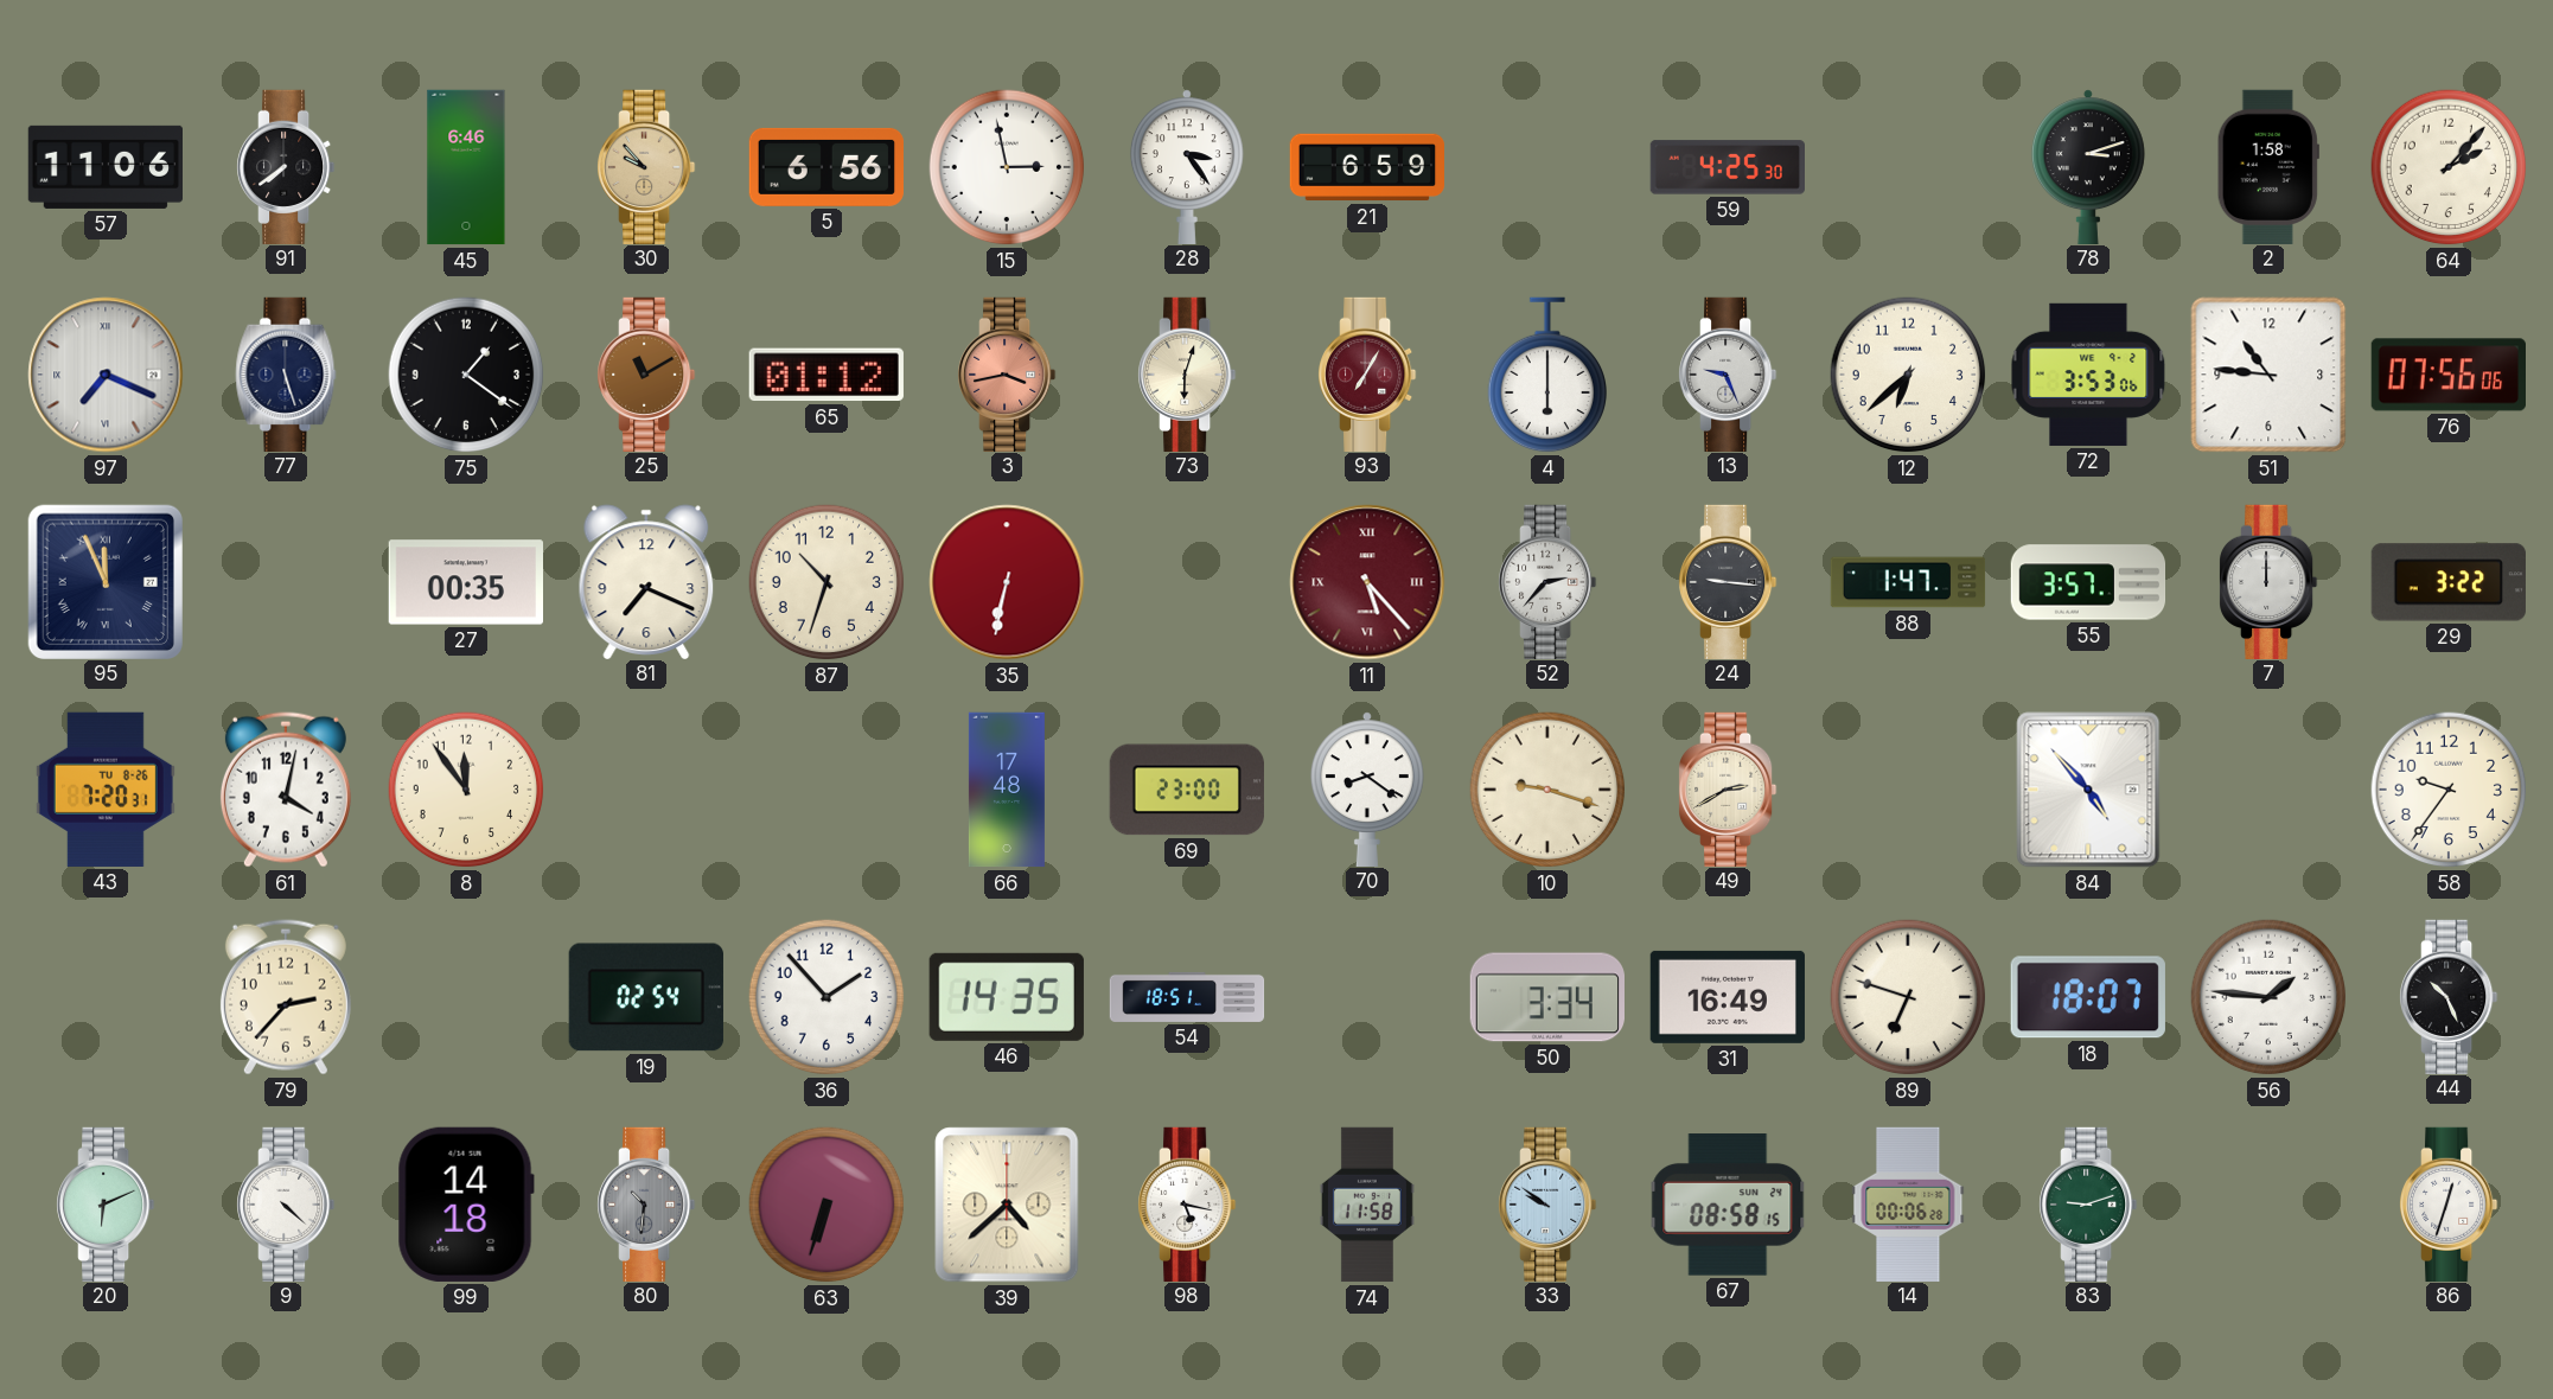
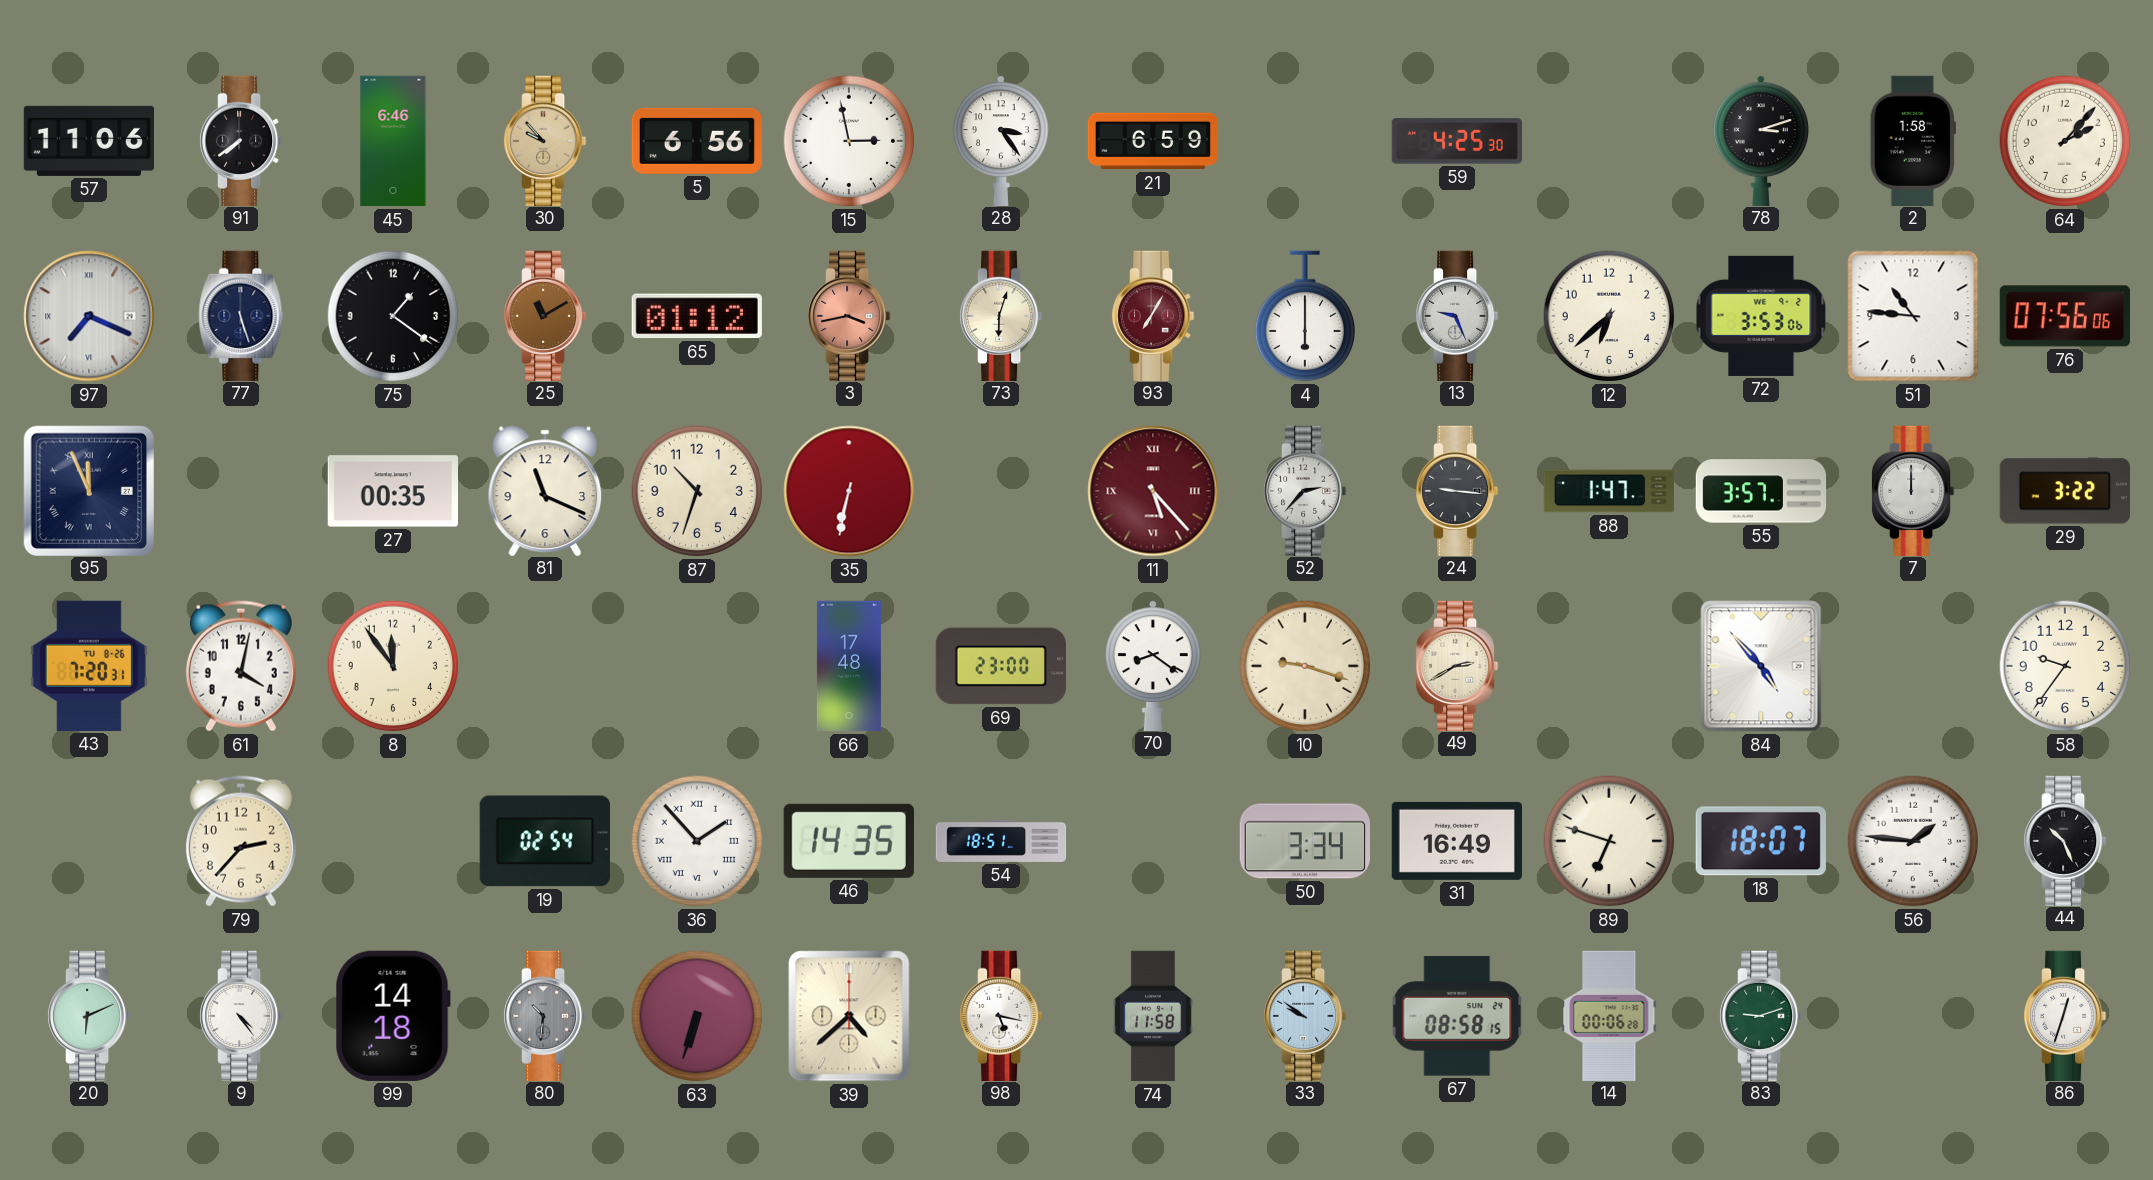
81: 7:19 -> 11:19 (545, 490)
36 numerals: Arabic -> Roman (697, 841)
9: 4:22 -> 4:24 (242, 1015)
